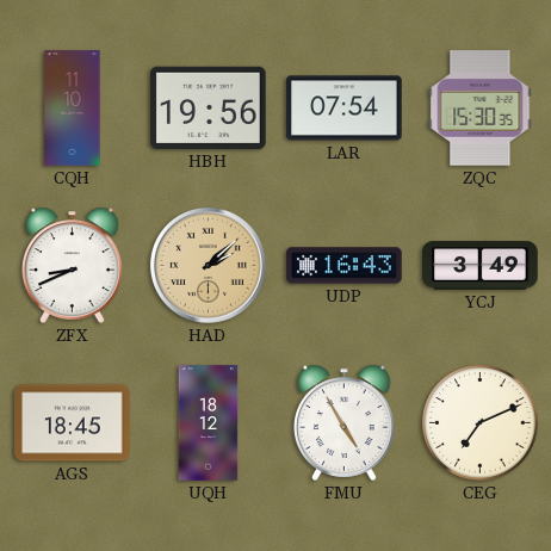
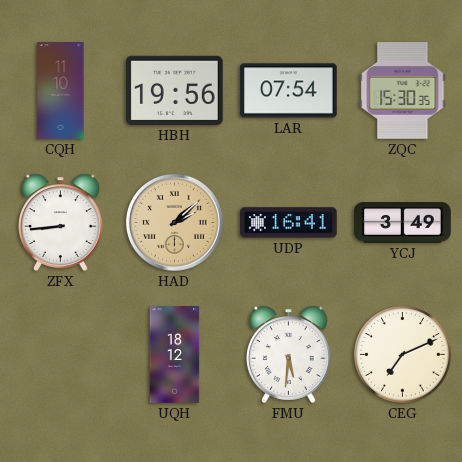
ZFX: 8:41 -> 8:44 (61, 222)
UDP: 16:43 -> 16:41 (289, 223)
AGS: 18:45 -> none (73, 423)
FMU: 4:55 -> 5:31 (289, 354)
